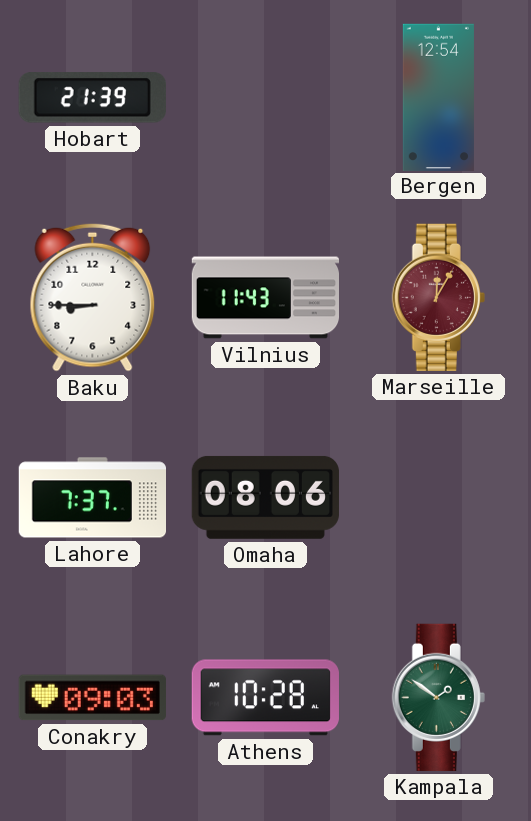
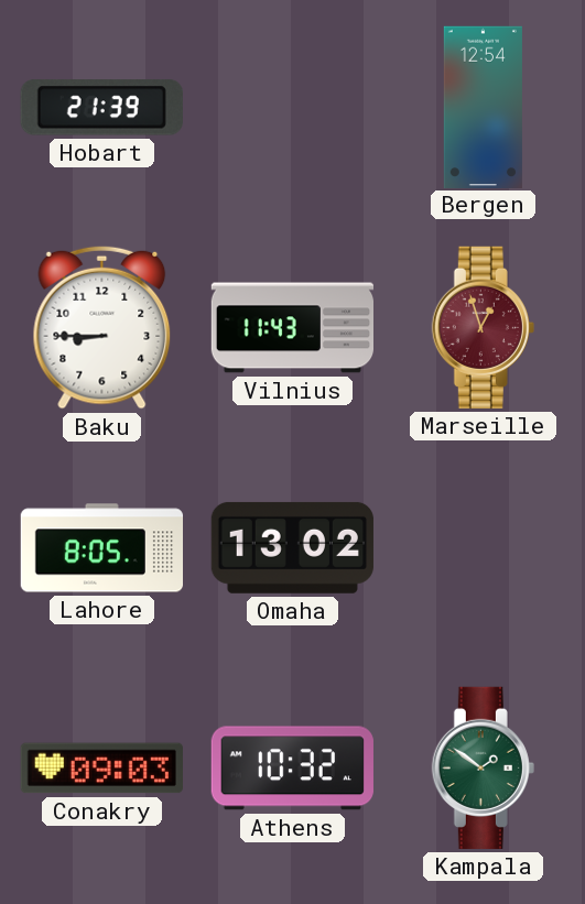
Marseille: 12:05 -> 12:57 (483, 327)
Lahore: 7:37 -> 8:05 (101, 548)
Omaha: 08:06 -> 13:02 (292, 547)
Athens: 10:28 -> 10:32 (292, 769)
